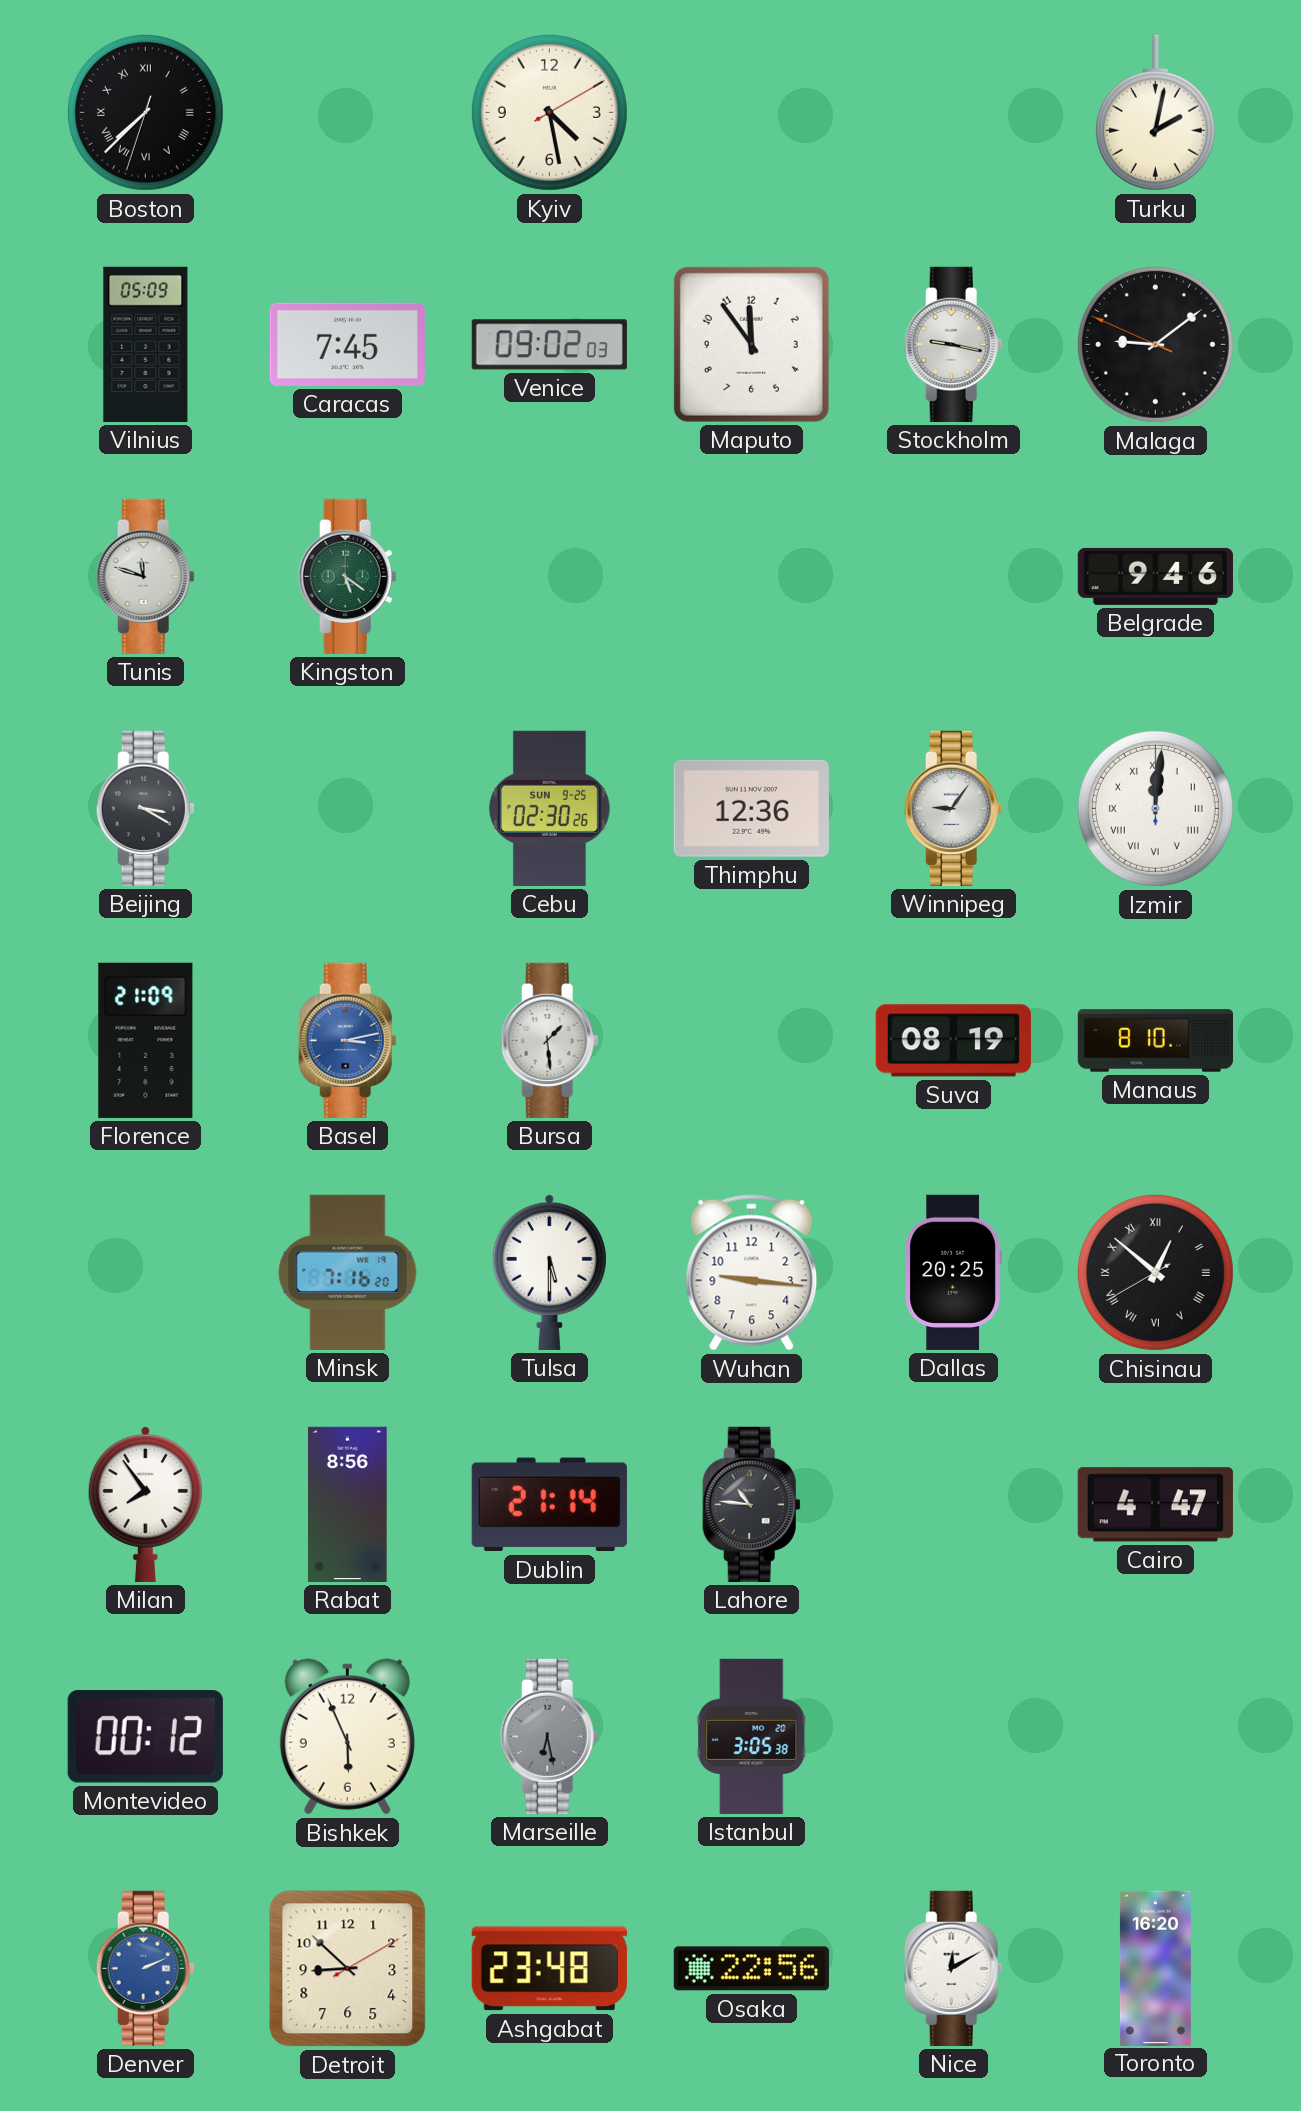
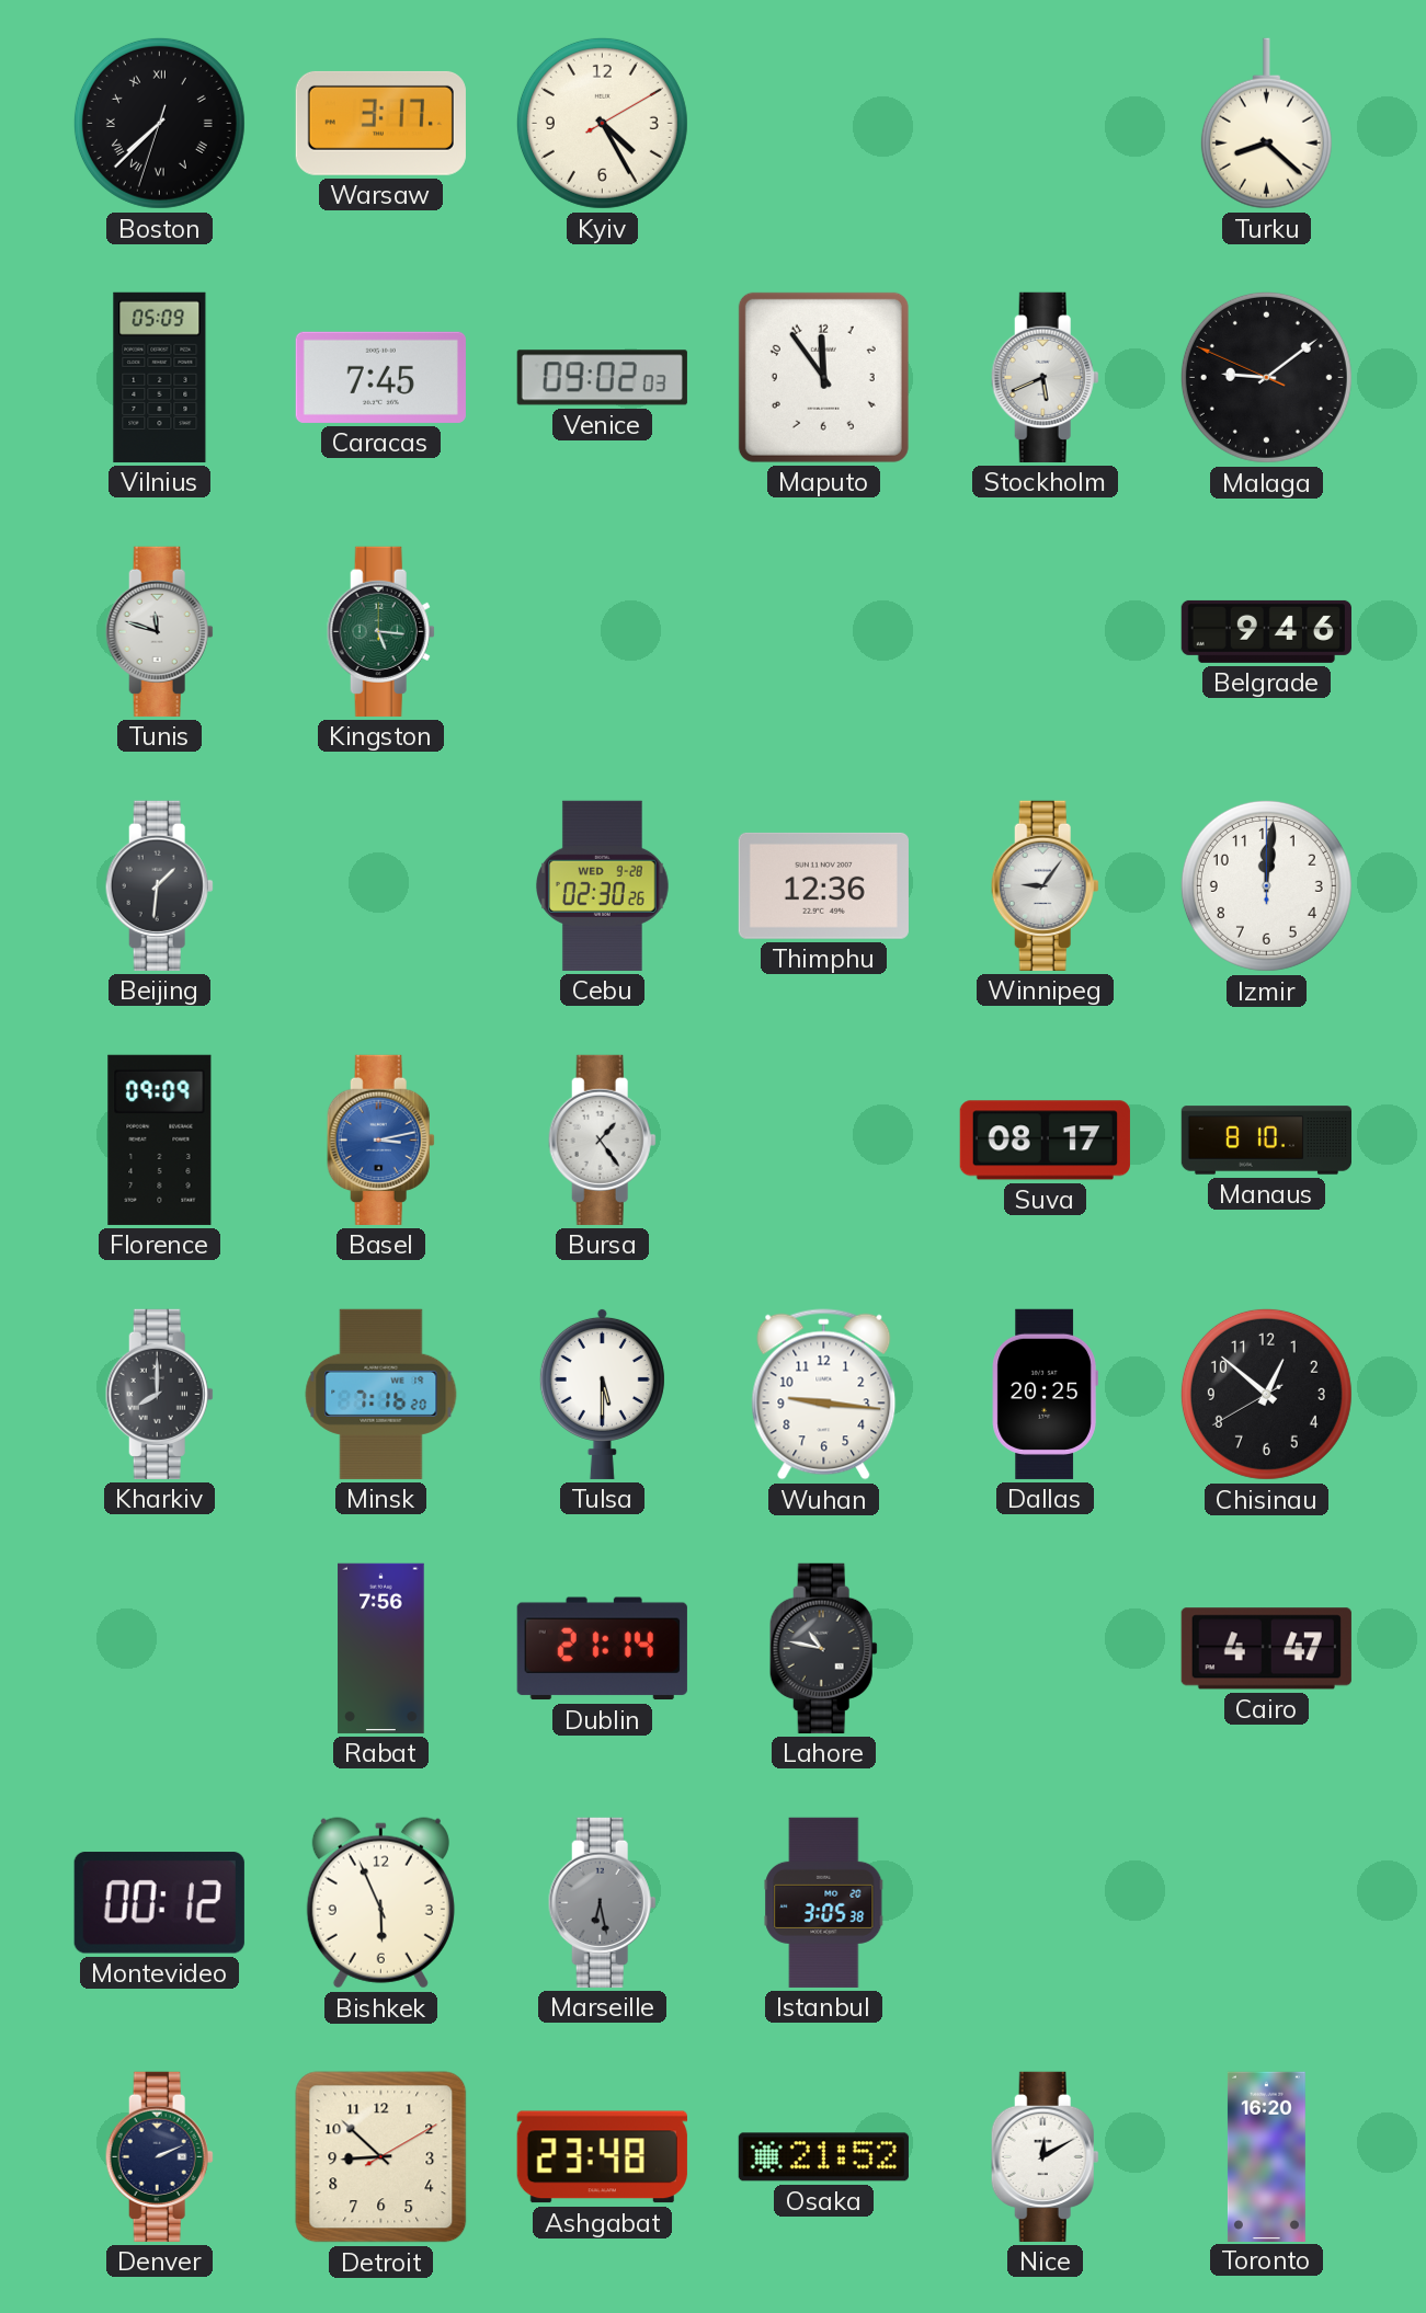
Warsaw: none -> 3:17 (380, 123)
Kyiv: 4:28 -> 4:25 (602, 123)
Turku: 2:02 -> 8:22 (1266, 124)
Stockholm: 9:17 -> 5:41 (1045, 377)
Kingston: 5:21 -> 5:16 (380, 631)
Beijing: 3:20 -> 1:31 (159, 885)
Cebu date: SUN 9-25 -> WED 9-28 (603, 885)
Izmir numerals: Roman -> Arabic (1266, 885)
Florence: 21:09 -> 09:09 (160, 1140)
Bursa: 1:29 -> 1:24 (602, 1140)
Suva: 08:19 -> 08:17 (1045, 1141)
Kharkiv: none -> 8:00 (159, 1394)
Chisinau numerals: Roman -> Arabic (1266, 1394)
Milan: 7:54 -> none (145, 1504)
Rabat: 8:56 -> 7:56 (381, 1648)
Lahore: 10:46 -> 10:47 (823, 1648)
Denver dial: blue -> navy (159, 2156)
Osaka: 22:56 -> 21:52 (823, 2157)
